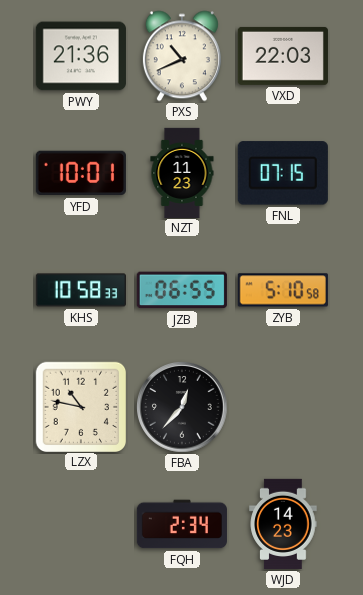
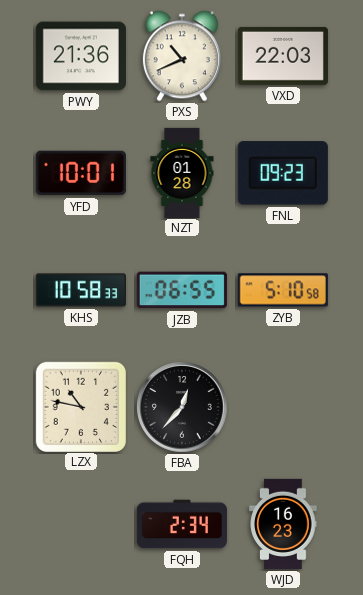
NZT: 11:23 -> 01:28 (182, 172)
FNL: 07:15 -> 09:23 (283, 173)
WJD: 14:23 -> 16:23 (283, 524)
